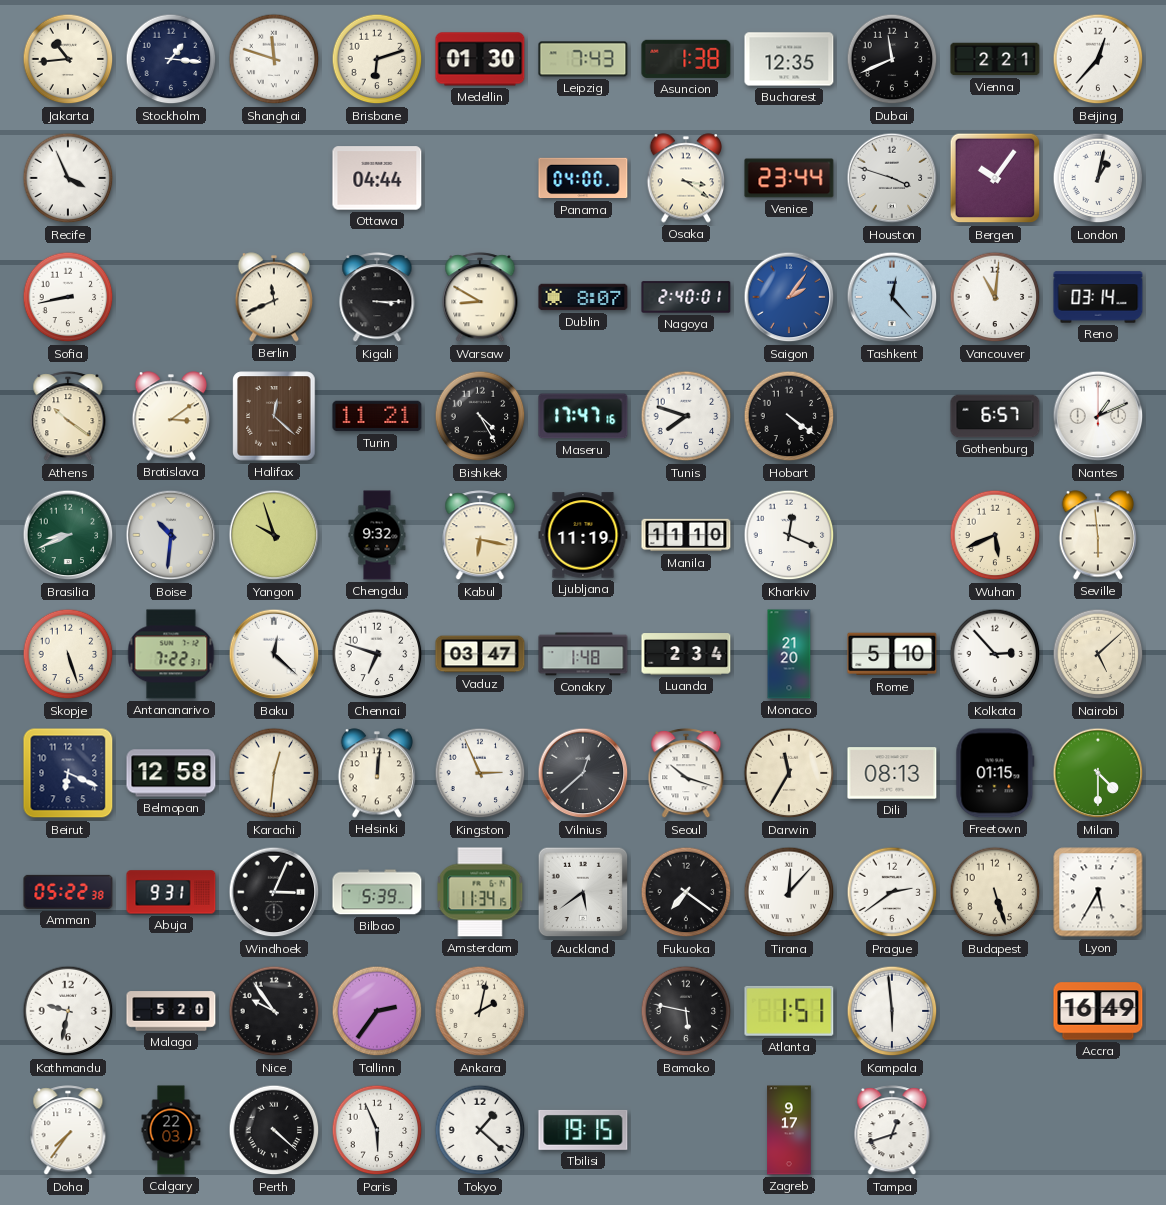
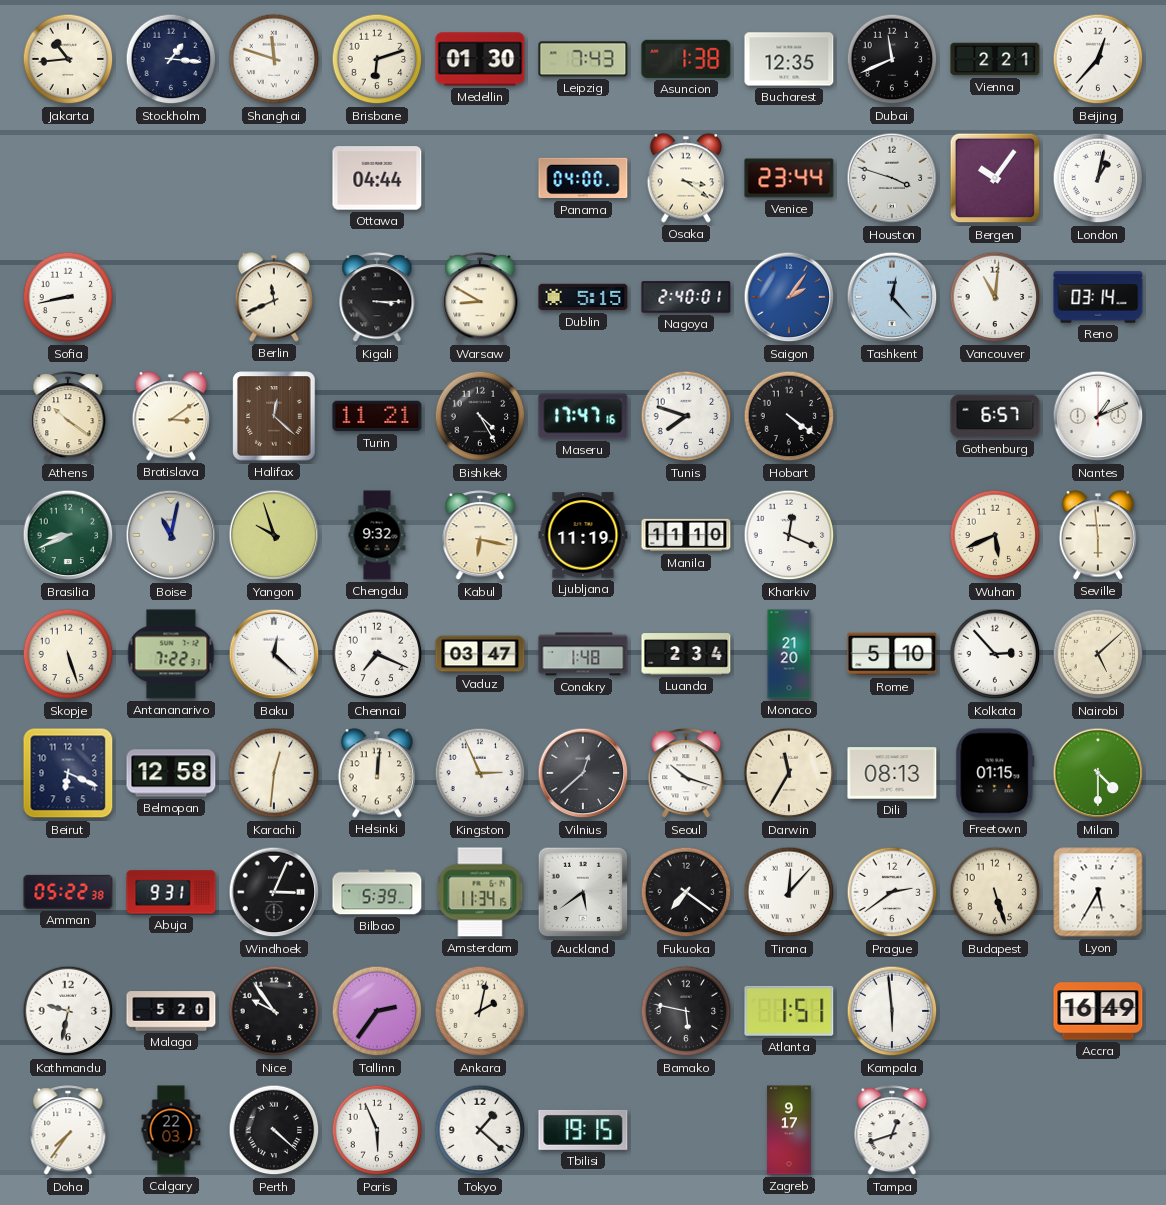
Recife: 3:56 -> none (68, 178)
Dublin: 8:07 -> 5:15 (583, 297)
Boise: 10:31 -> 11:02 (171, 535)
Chennai: 6:48 -> 7:19 (377, 654)
